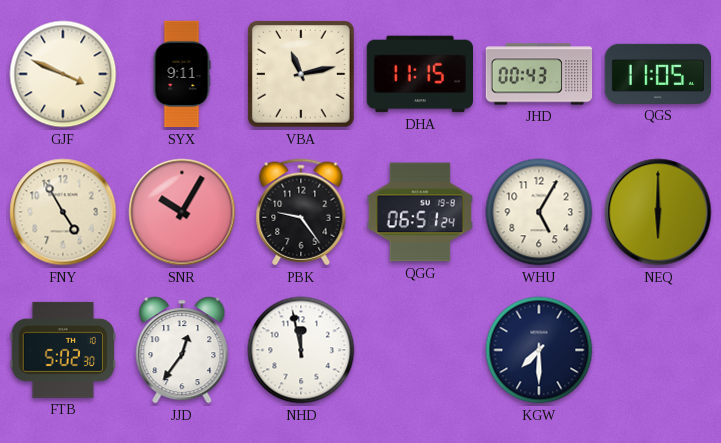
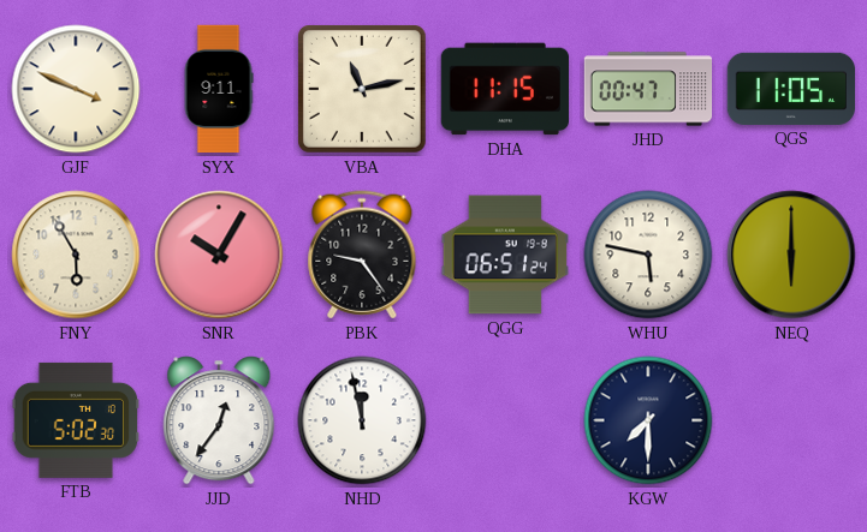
JHD: 00:43 -> 00:47 (648, 89)
FNY: 4:55 -> 5:55 (76, 255)
WHU: 5:05 -> 5:47 (648, 255)
